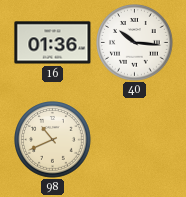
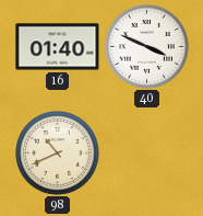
16: 01:36 -> 01:40 (58, 47)
40: 10:16 -> 3:49 (147, 47)
